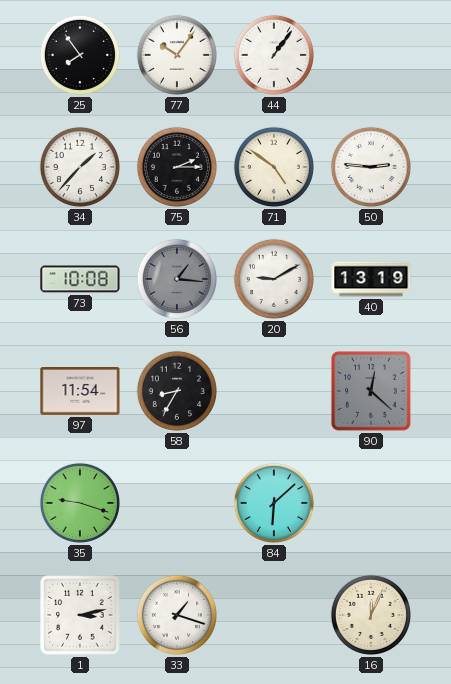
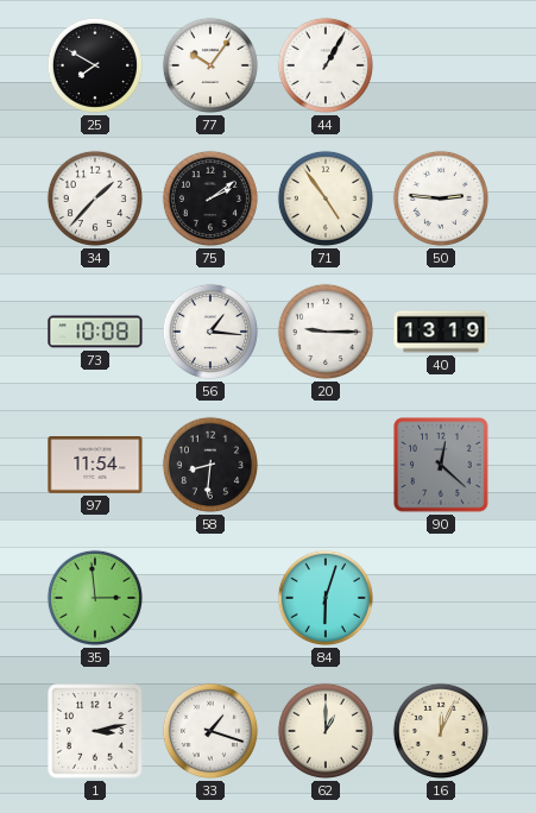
25: 7:54 -> 7:50 (95, 65)
44: 1:06 -> 1:05 (326, 65)
75: 2:15 -> 2:09 (210, 198)
71: 4:51 -> 4:54 (326, 198)
56 dial: grey -> white (210, 332)
20: 9:10 -> 9:15 (326, 332)
58: 8:35 -> 8:31 (210, 465)
35: 9:18 -> 2:59 (95, 598)
84: 6:08 -> 6:03 (326, 598)
62: none -> 1:00 (326, 731)
